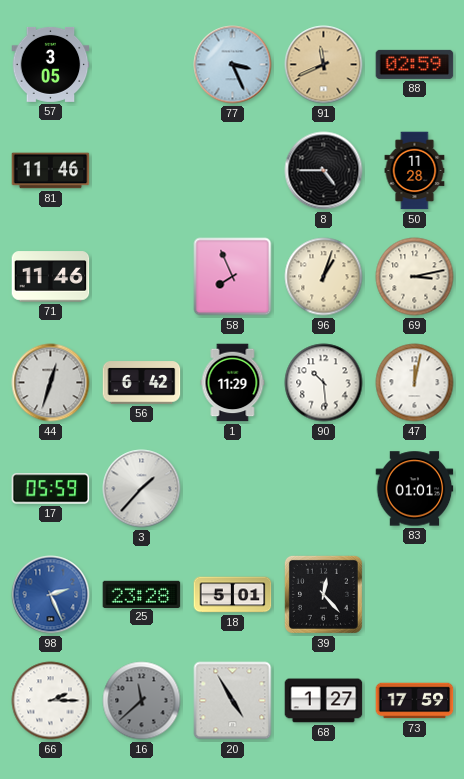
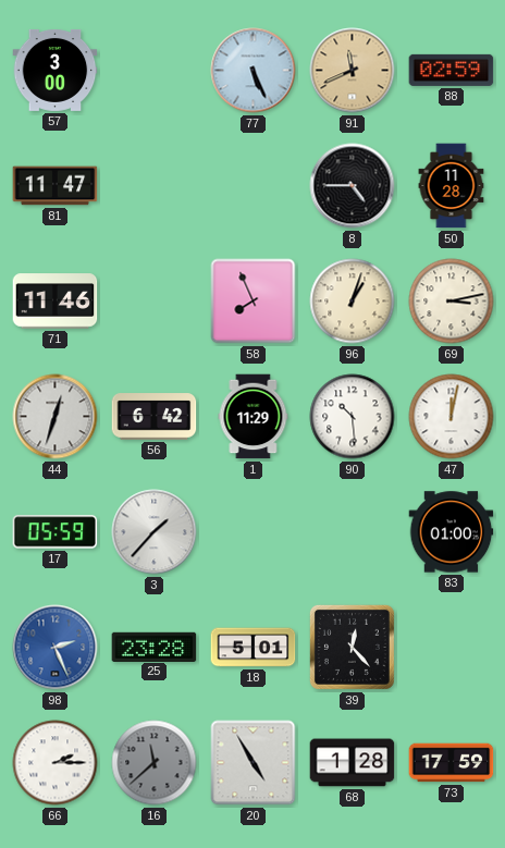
57: 3:05 -> 3:00 (56, 70)
77: 3:26 -> 5:26 (254, 71)
81: 11:46 -> 11:47 (56, 186)
83: 01:01 -> 01:00 (452, 532)
68: 1:27 -> 1:28 (353, 763)
